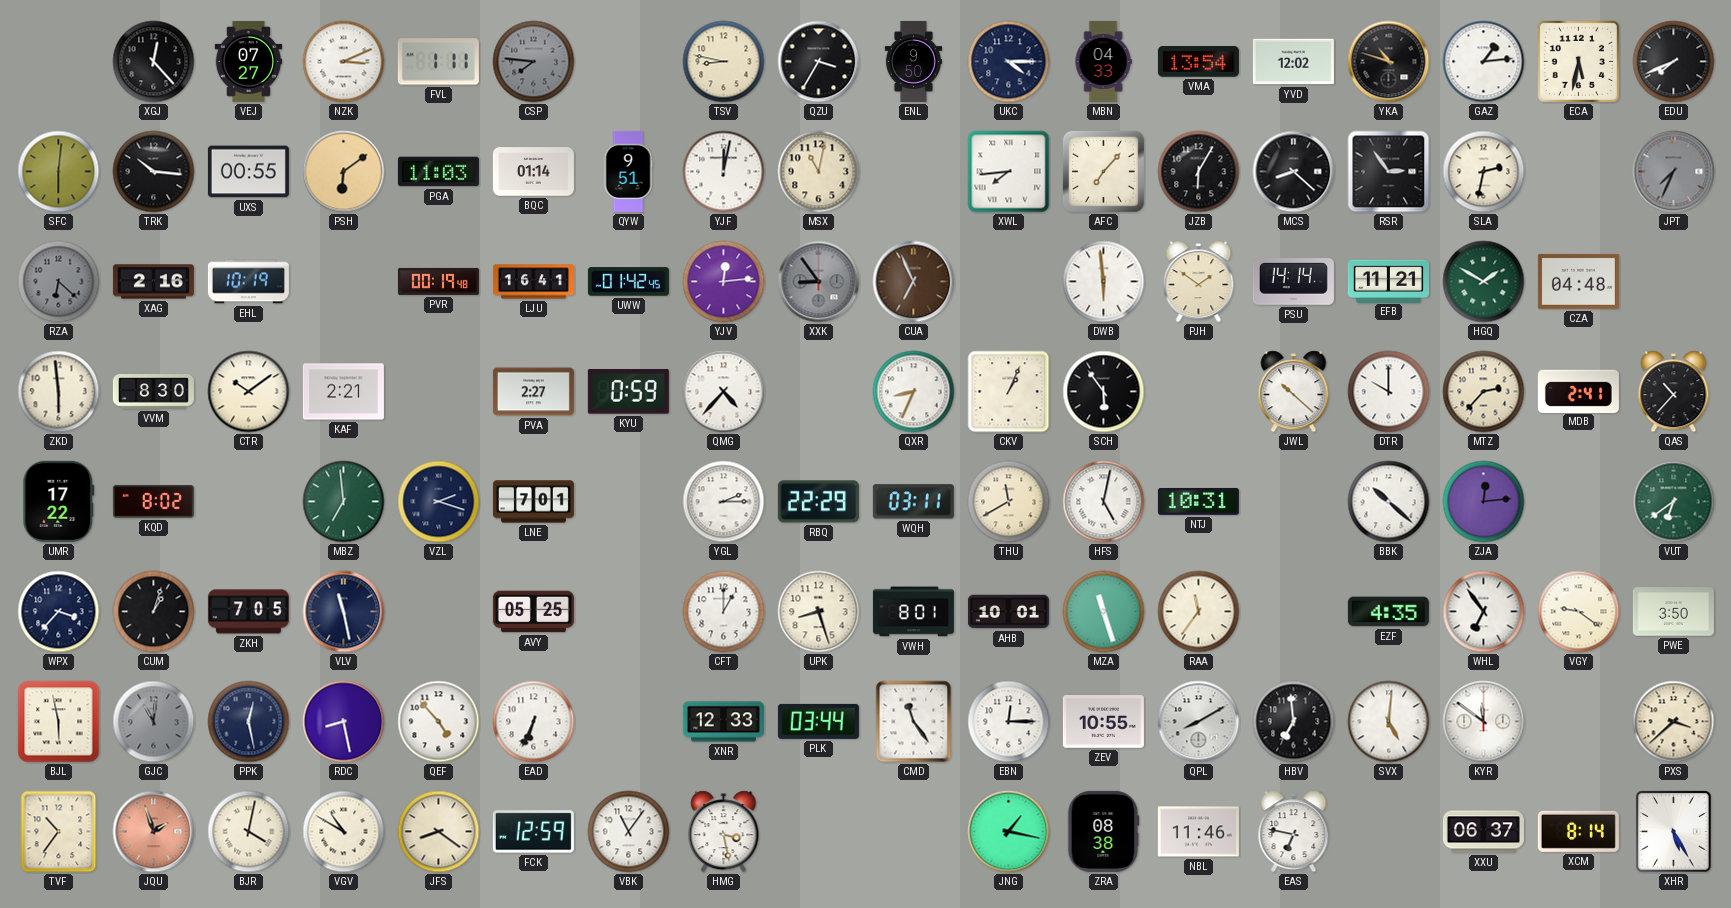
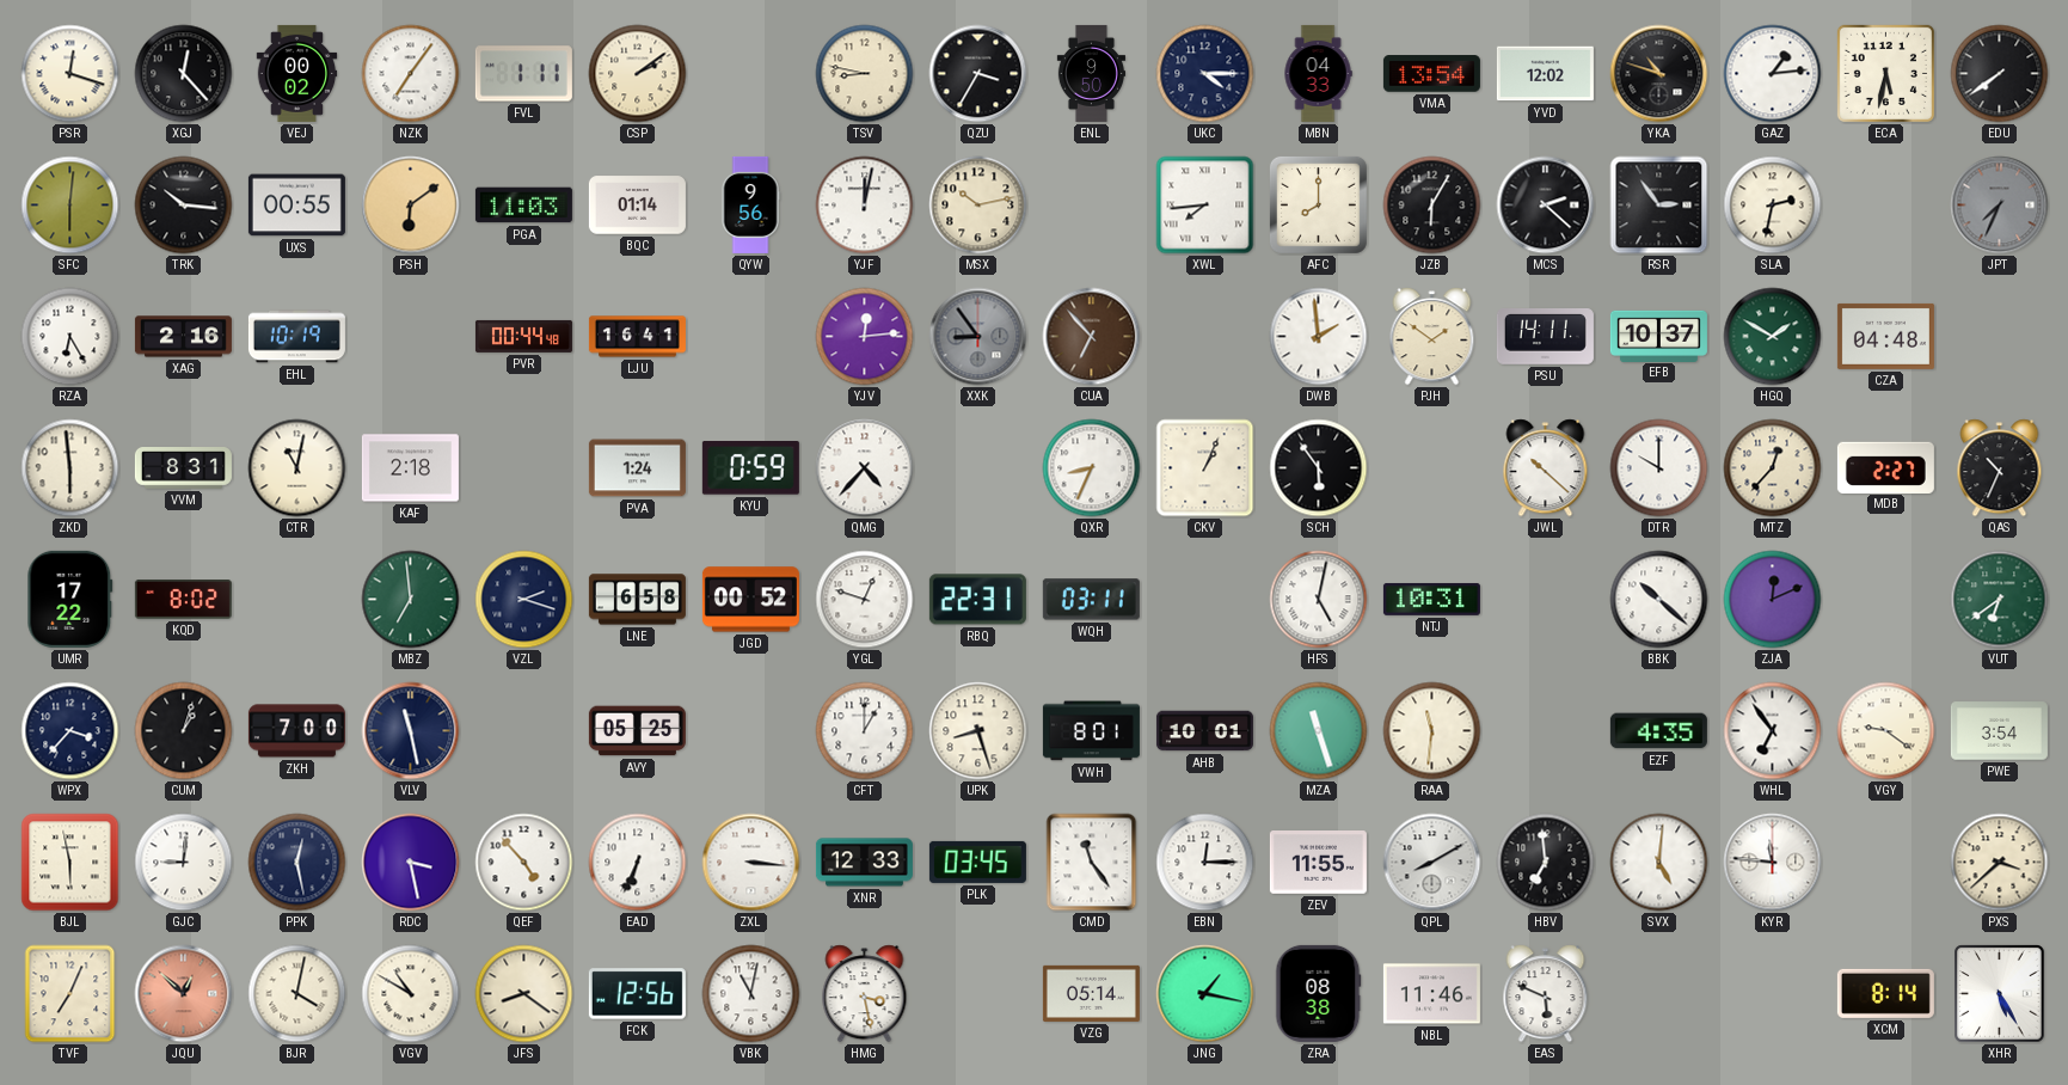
PSR: none -> 12:18 (70, 74)
VEJ: 07:27 -> 00:02 (297, 73)
NZK: 3:11 -> 7:06 (411, 74)
CSP: 7:46 -> 2:09 (638, 74)
CSP dial: grey -> cream (638, 74)
EDU: 7:41 -> 7:39 (2000, 74)
QYW: 9:51 -> 9:56 (750, 204)
MSX: 11:02 -> 10:13 (978, 206)
AFC: 7:07 -> 8:00 (1318, 204)
MCS: 8:22 -> 2:22 (1546, 206)
RZA: 6:22 -> 6:25 (70, 337)
RZA dial: grey -> white (70, 337)
PVR: 00:19 -> 00:44 (523, 336)
UWW: 01:42 -> none (628, 282)
CUA: 6:56 -> 6:53 (1092, 337)
DWB: 5:59 -> 1:59 (1319, 337)
PSU: 14:14 -> 14:11 (1545, 337)
EFB: 11:21 -> 10:37 (1658, 336)
VVM: 8:30 -> 8:31 (183, 468)
CTR: 10:09 -> 11:02 (297, 468)
KAF: 2:21 -> 2:18 (410, 468)
PVA: 2:27 -> 1:24 (637, 468)
MTZ: 2:37 -> 12:37 (1773, 468)
MDB: 2:41 -> 2:27 (1885, 467)
QAS: 10:37 -> 10:34 (2000, 468)
LNE: 7:01 -> 6:58 (637, 600)
JGD: none -> 00:52 (750, 600)
YGL: 2:15 -> 12:48 (865, 600)
RBQ: 22:29 -> 22:31 (977, 600)
THU: 11:40 -> none (1009, 502)
ZJA: 12:14 -> 12:11 (1773, 600)
ZKH: 7:05 -> 7:00 (296, 731)
RAA: 11:36 -> 11:31 (1432, 731)
PWE: 3:50 -> 3:54 (1999, 731)
GJC: 11:01 -> 9:01 (184, 863)
GJC dial: grey -> white (184, 863)
RDC: 8:28 -> 3:28 (411, 863)
ZXL: none -> 3:16 (751, 863)
PLK: 03:44 -> 03:45 (977, 862)
ZEV: 10:55 -> 11:55 (1318, 863)
KYR: 11:51 -> 11:46 (1773, 863)
TVF: 10:36 -> 7:04 (70, 994)
JQU: 1:57 -> 12:52 (184, 994)
FCK: 12:59 -> 12:56 (637, 994)
VBK: 11:06 -> 11:02 (751, 994)
VZG: none -> 05:14 (1091, 993)
EAS: 6:47 -> 5:49 (1546, 994)
XXU: 06:37 -> none (1483, 832)
